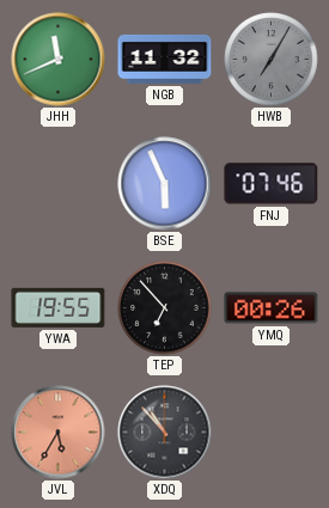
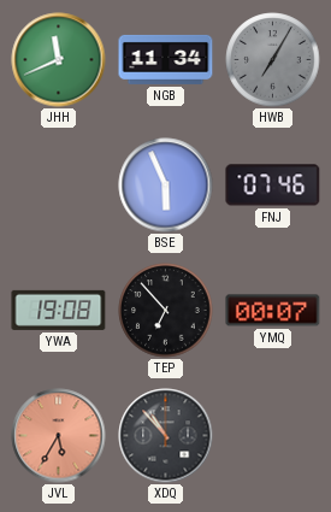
NGB: 11:32 -> 11:34 (166, 59)
YWA: 19:55 -> 19:08 (59, 310)
YMQ: 00:26 -> 00:07 (273, 311)
